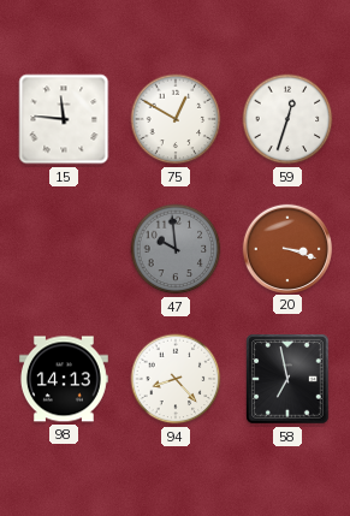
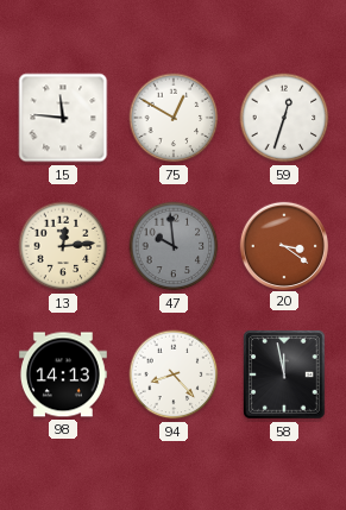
13: none -> 12:14 (63, 246)
20: 3:18 -> 3:21 (283, 245)
58: 6:58 -> 11:58 (284, 374)
